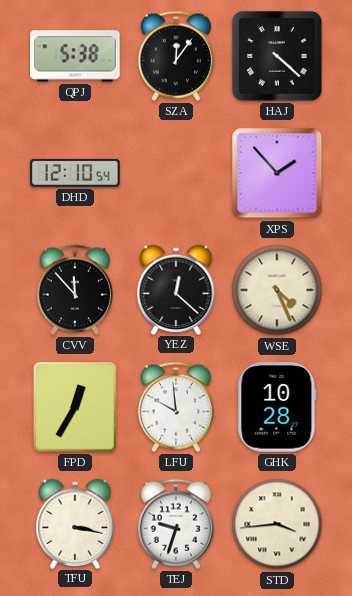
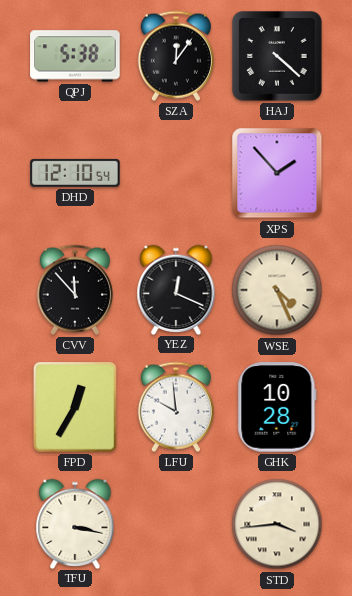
YEZ: 12:22 -> 12:19 (176, 289)
TEJ: 9:33 -> none (176, 524)
